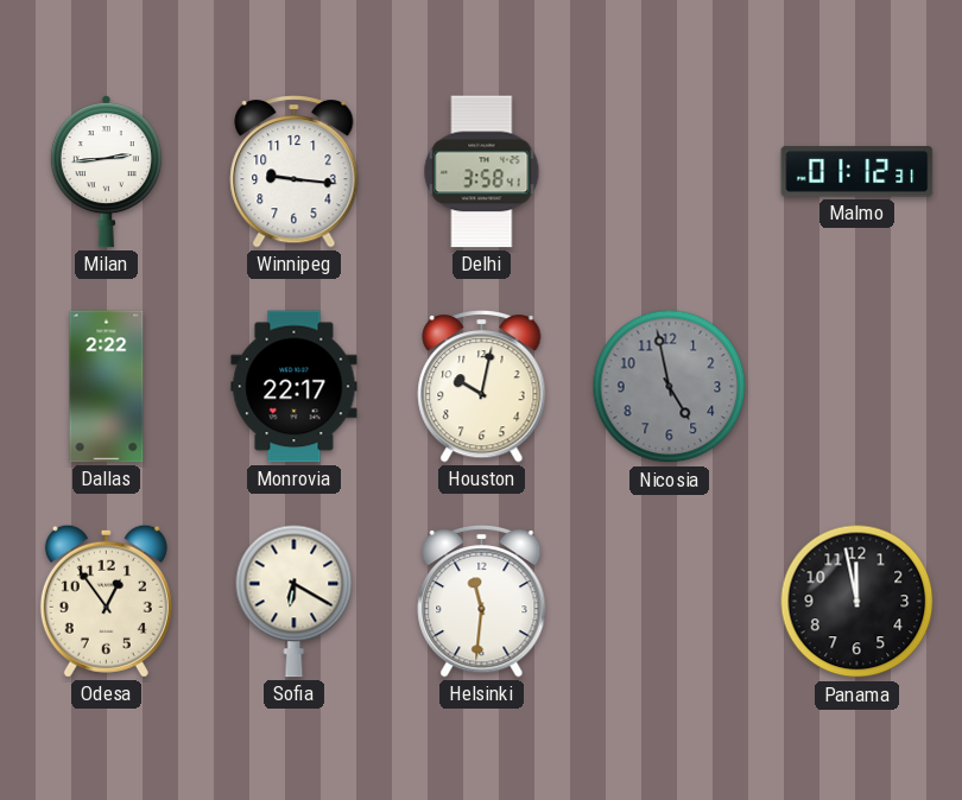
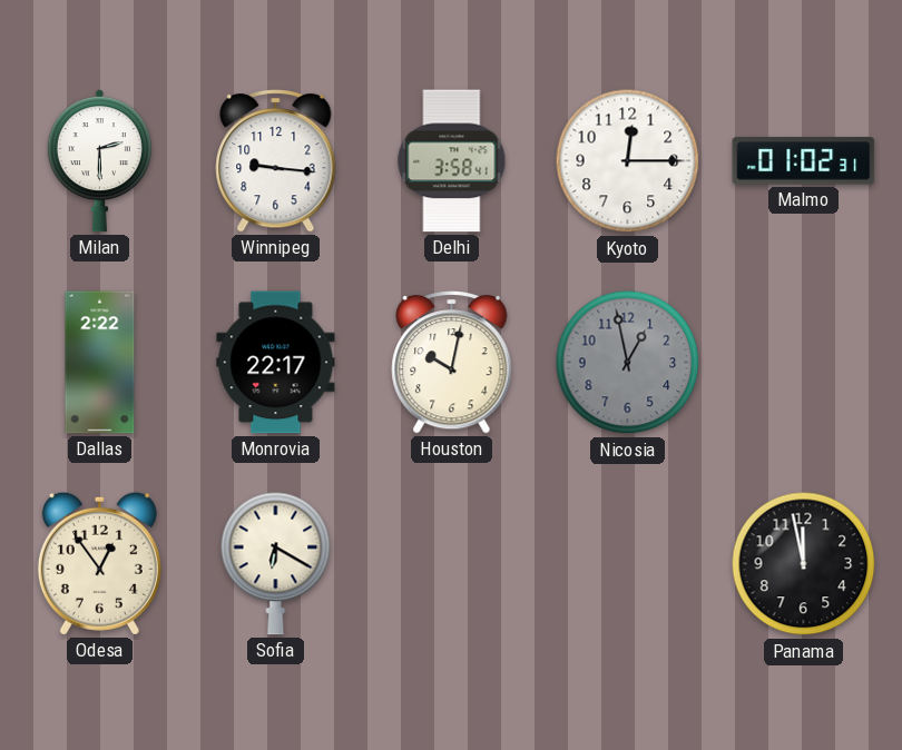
Milan: 2:44 -> 2:30 (99, 161)
Kyoto: none -> 12:15 (628, 161)
Malmo: 01:12 -> 01:02 (804, 161)
Nicosia: 4:58 -> 12:58 (628, 363)
Helsinki: 11:31 -> none (482, 601)
